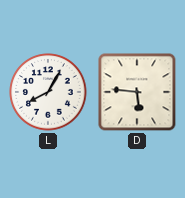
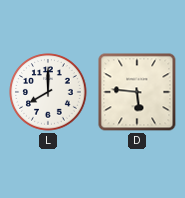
L: 8:05 -> 8:00 (48, 92)
